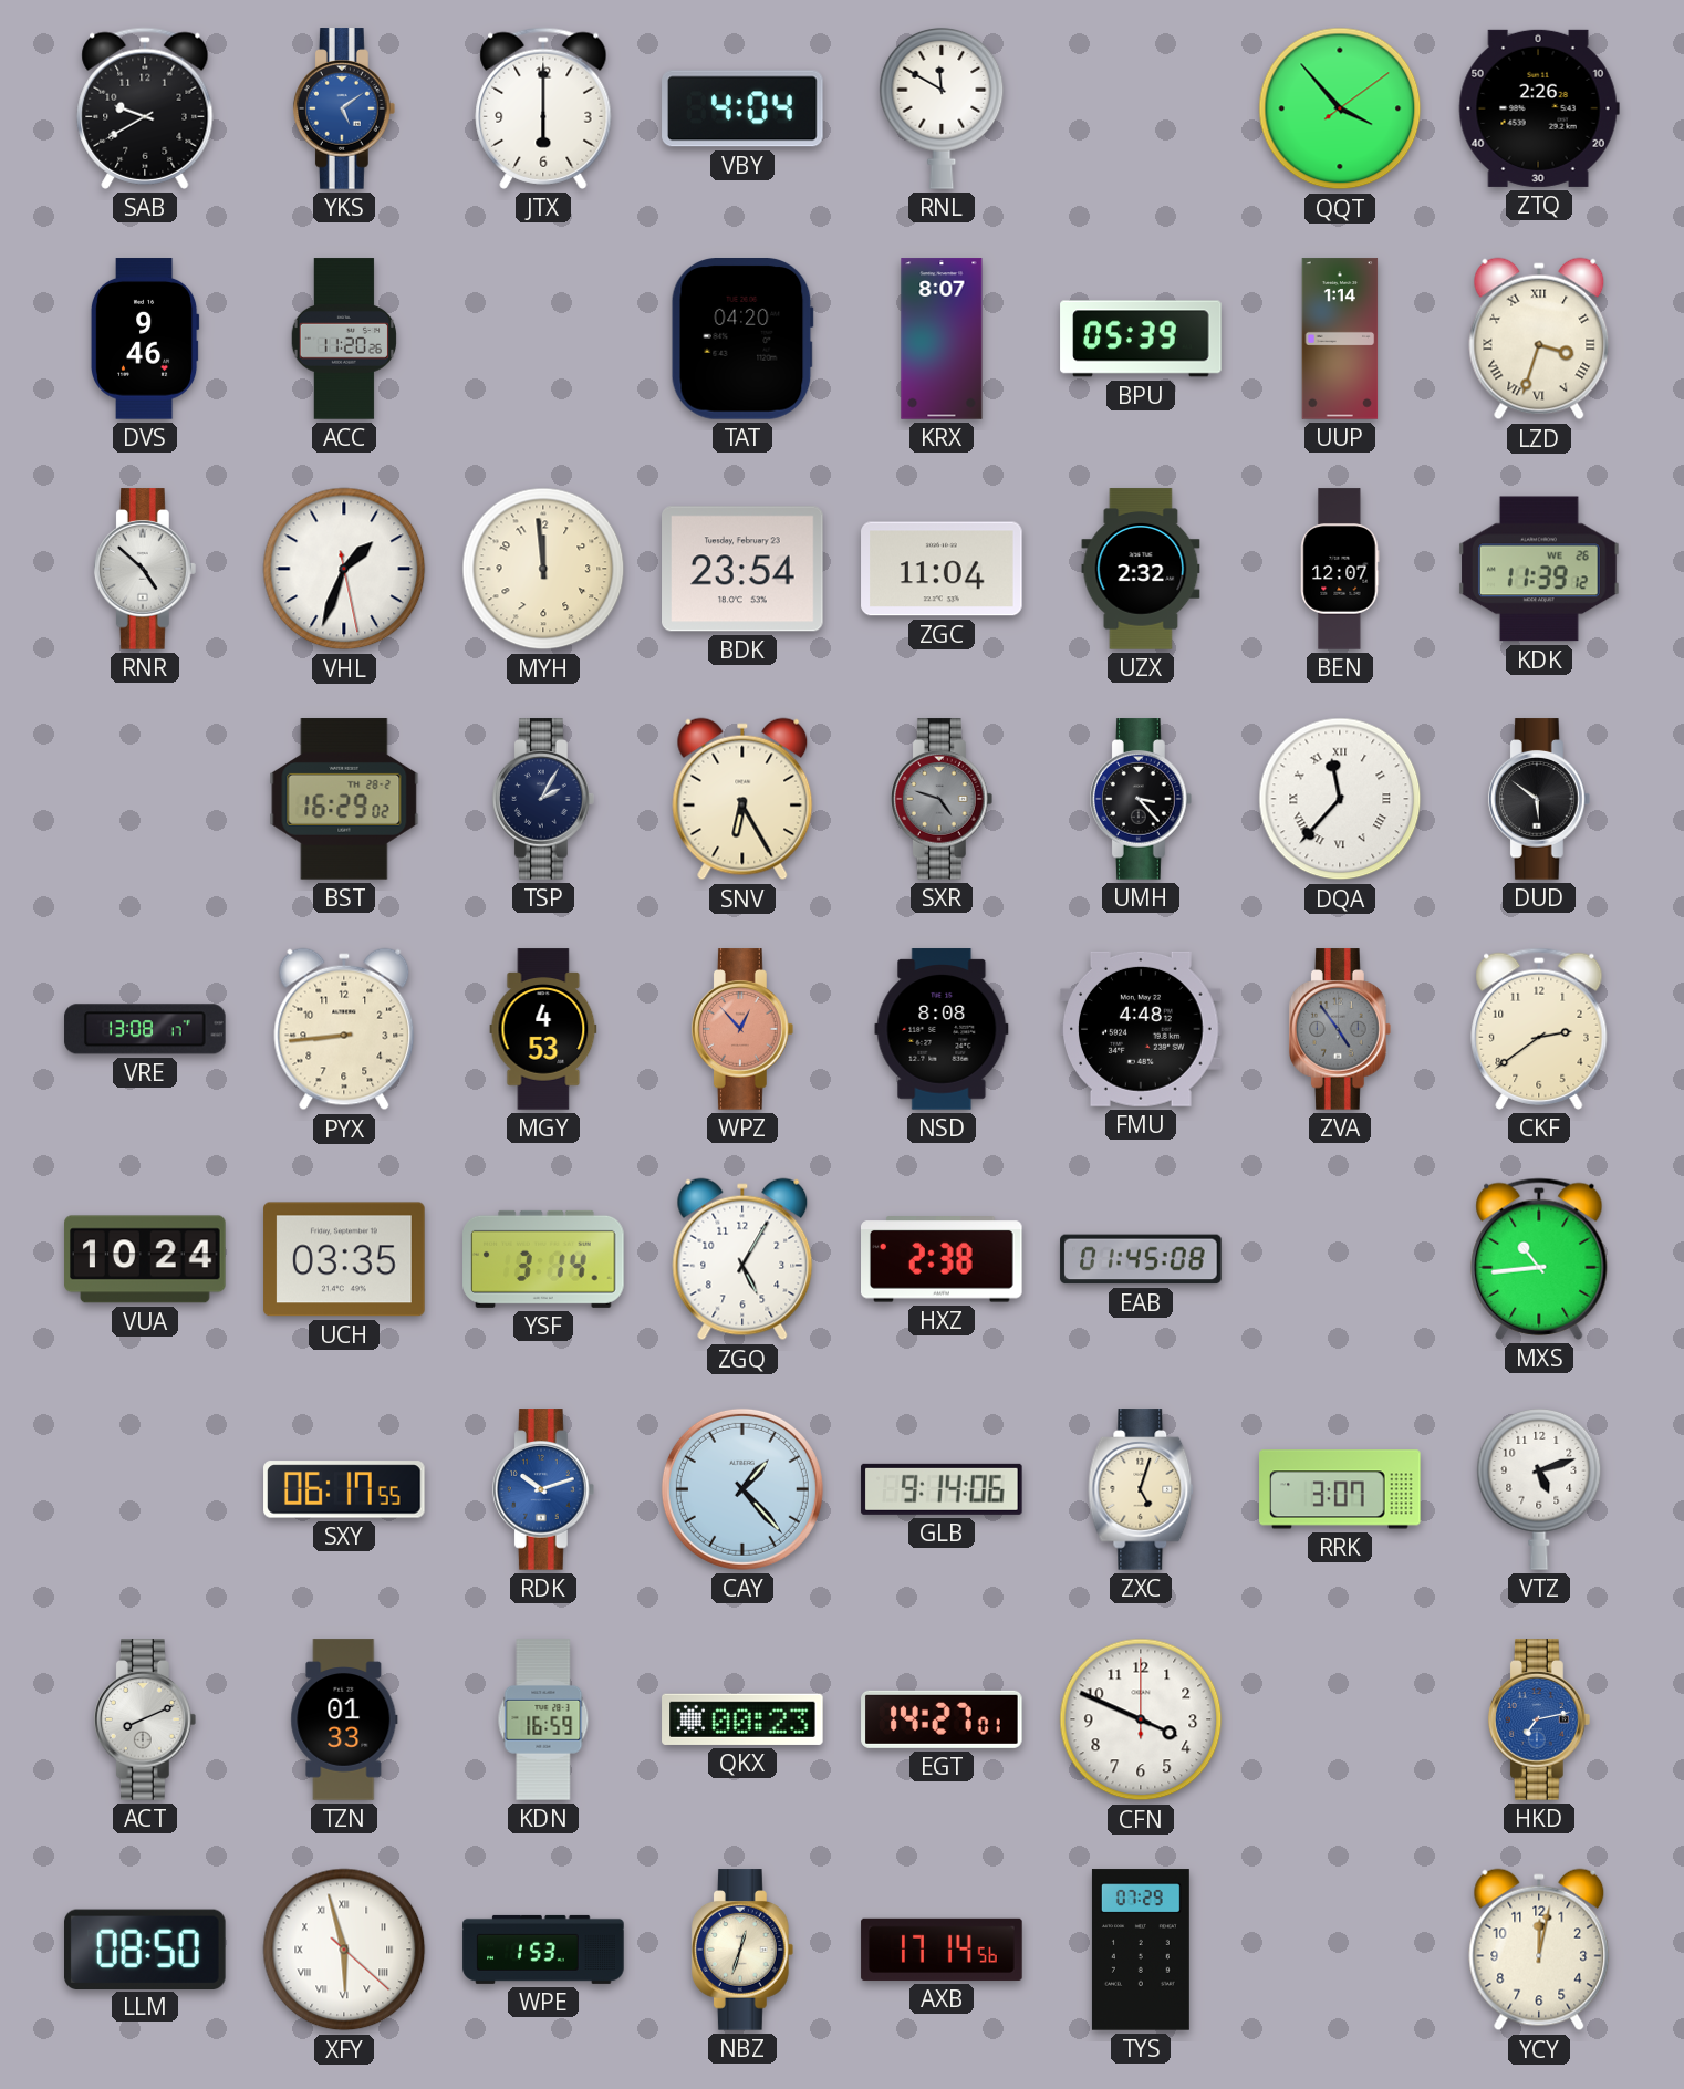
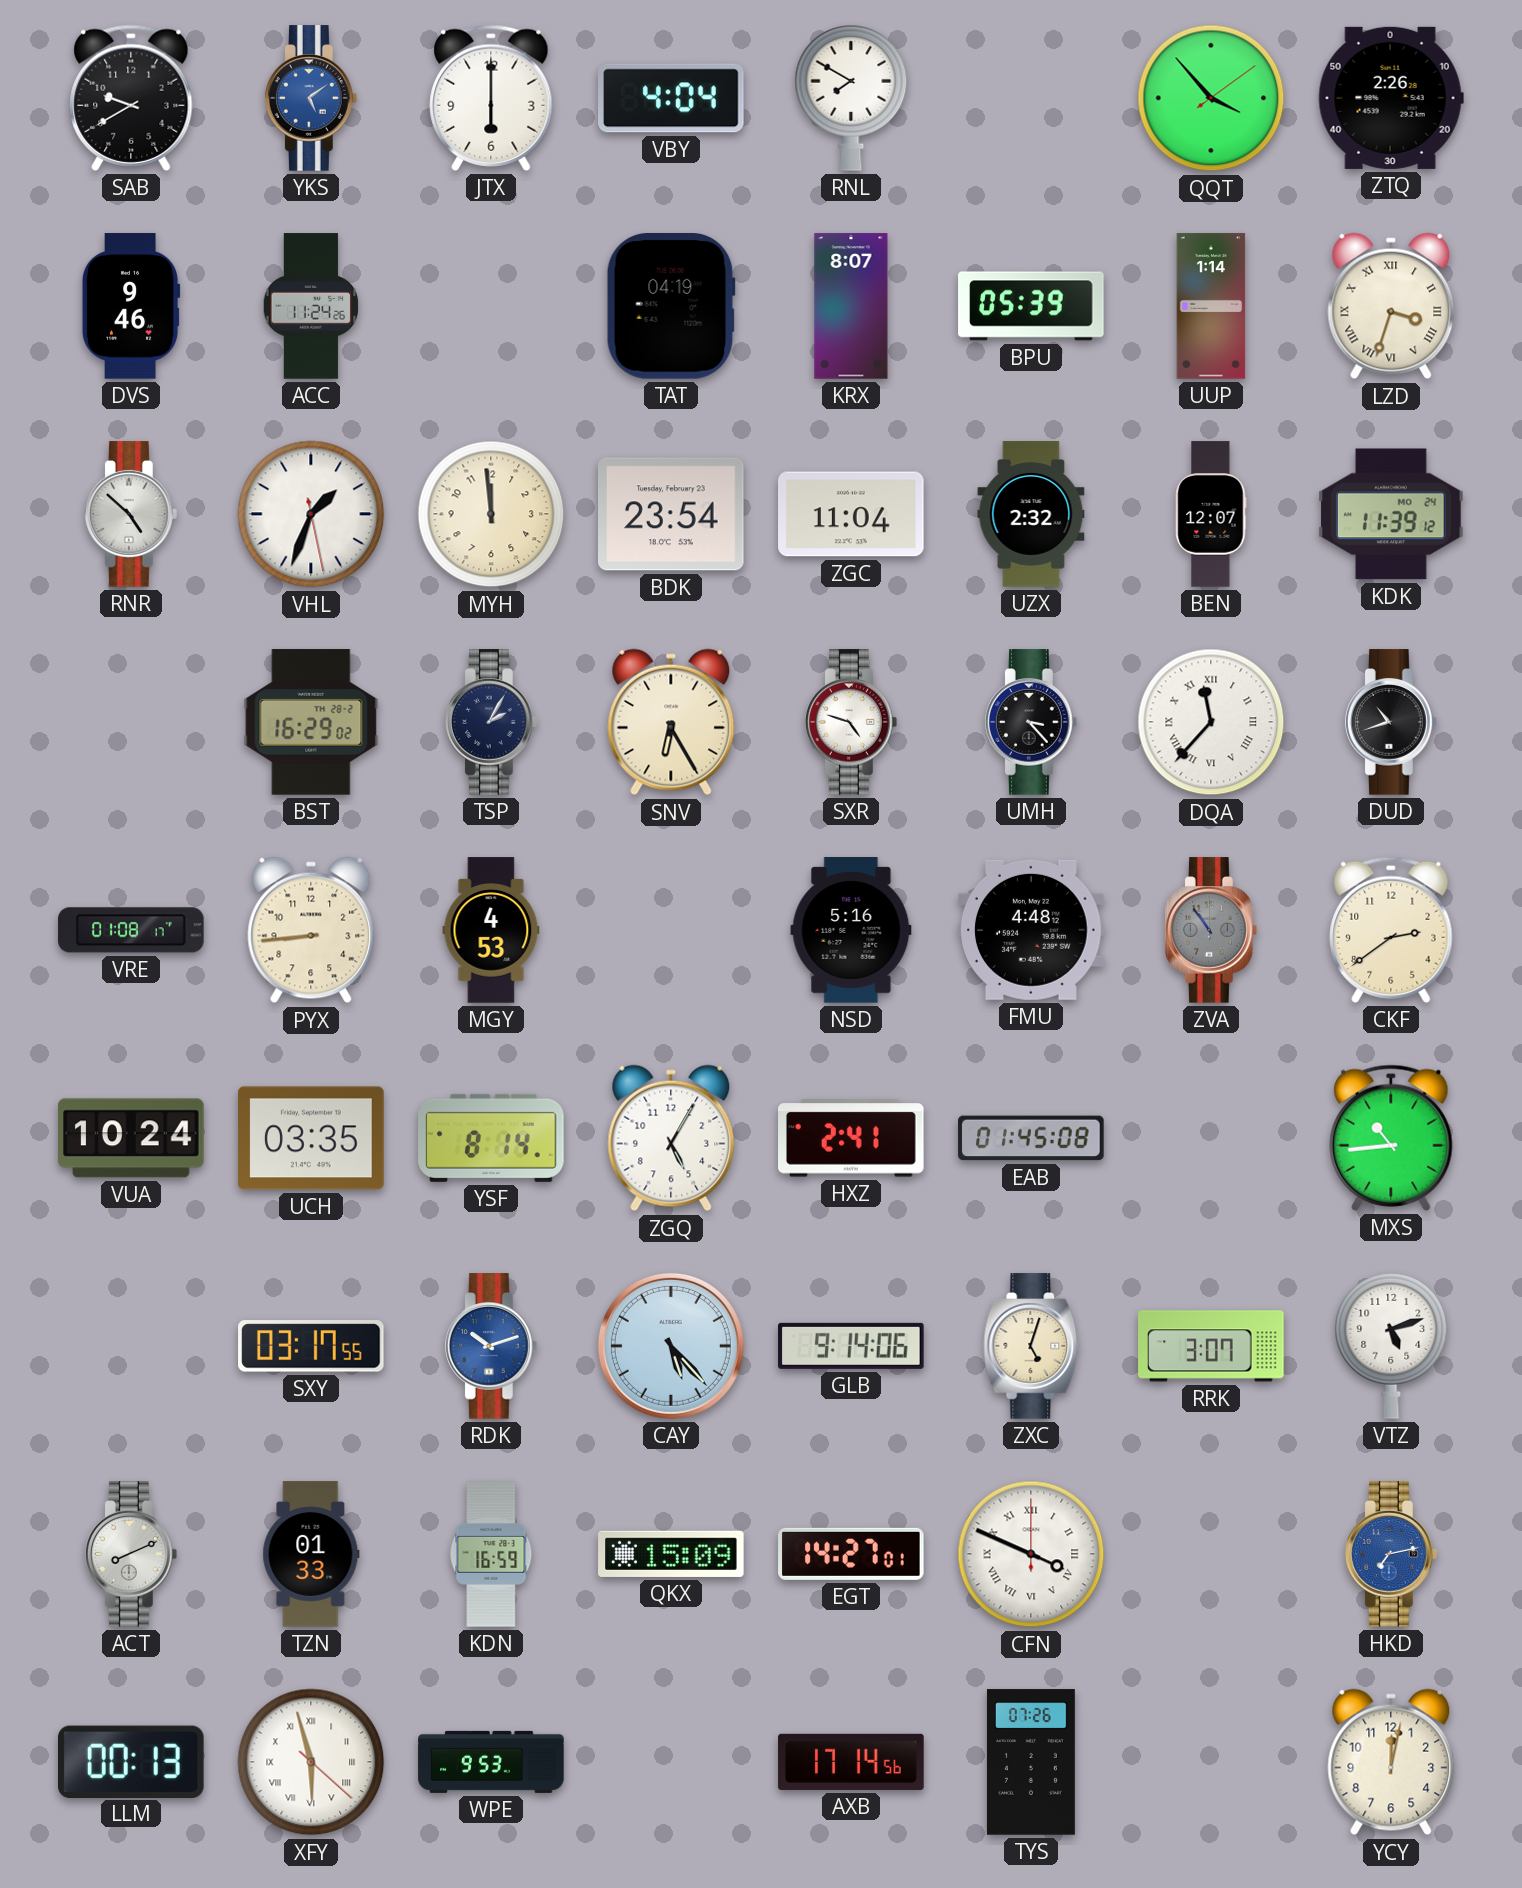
RNL: 11:50 -> 7:50 (851, 98)
ACC: 11:20 -> 11:24 (310, 306)
TAT: 04:20 -> 04:19 (671, 307)
KDK date: WE 26 -> MO 24 (1392, 514)
SXR dial: grey -> white (851, 722)
DUD: 5:51 -> 10:42 (1391, 722)
VRE: 13:08 -> 01:08 (131, 930)
WPZ: 12:53 -> none (742, 1029)
NSD: 8:08 -> 5:16 (851, 930)
ZVA: 4:54 -> 10:54 (1211, 930)
YSF: 3:14 -> 8:14 (491, 1138)
HXZ: 2:38 -> 2:41 (852, 1138)
SXY: 06:17 -> 03:17 (311, 1346)
CAY: 1:23 -> 5:23 (671, 1346)
QKX: 00:23 -> 15:09 (671, 1554)
CFN numerals: Arabic -> Roman (1031, 1554)
LLM: 08:50 -> 00:13 (132, 1761)
WPE: 1:53 -> 9:53 (491, 1762)
NBZ: 12:33 -> none (742, 1950)
TYS: 07:29 -> 07:26 (1031, 1762)
